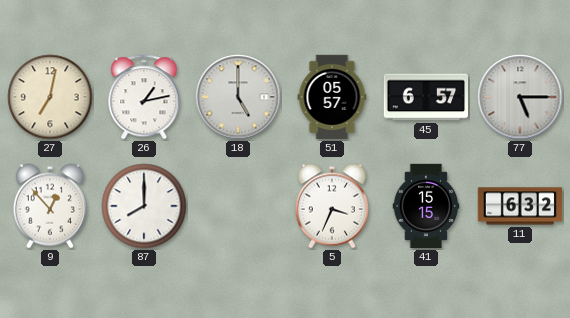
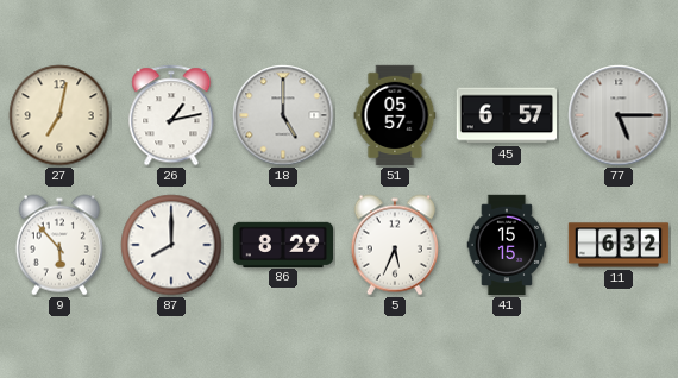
9: 12:53 -> 5:53 (59, 245)
86: none -> 8:29 (283, 244)
5: 3:34 -> 5:34 (395, 245)
